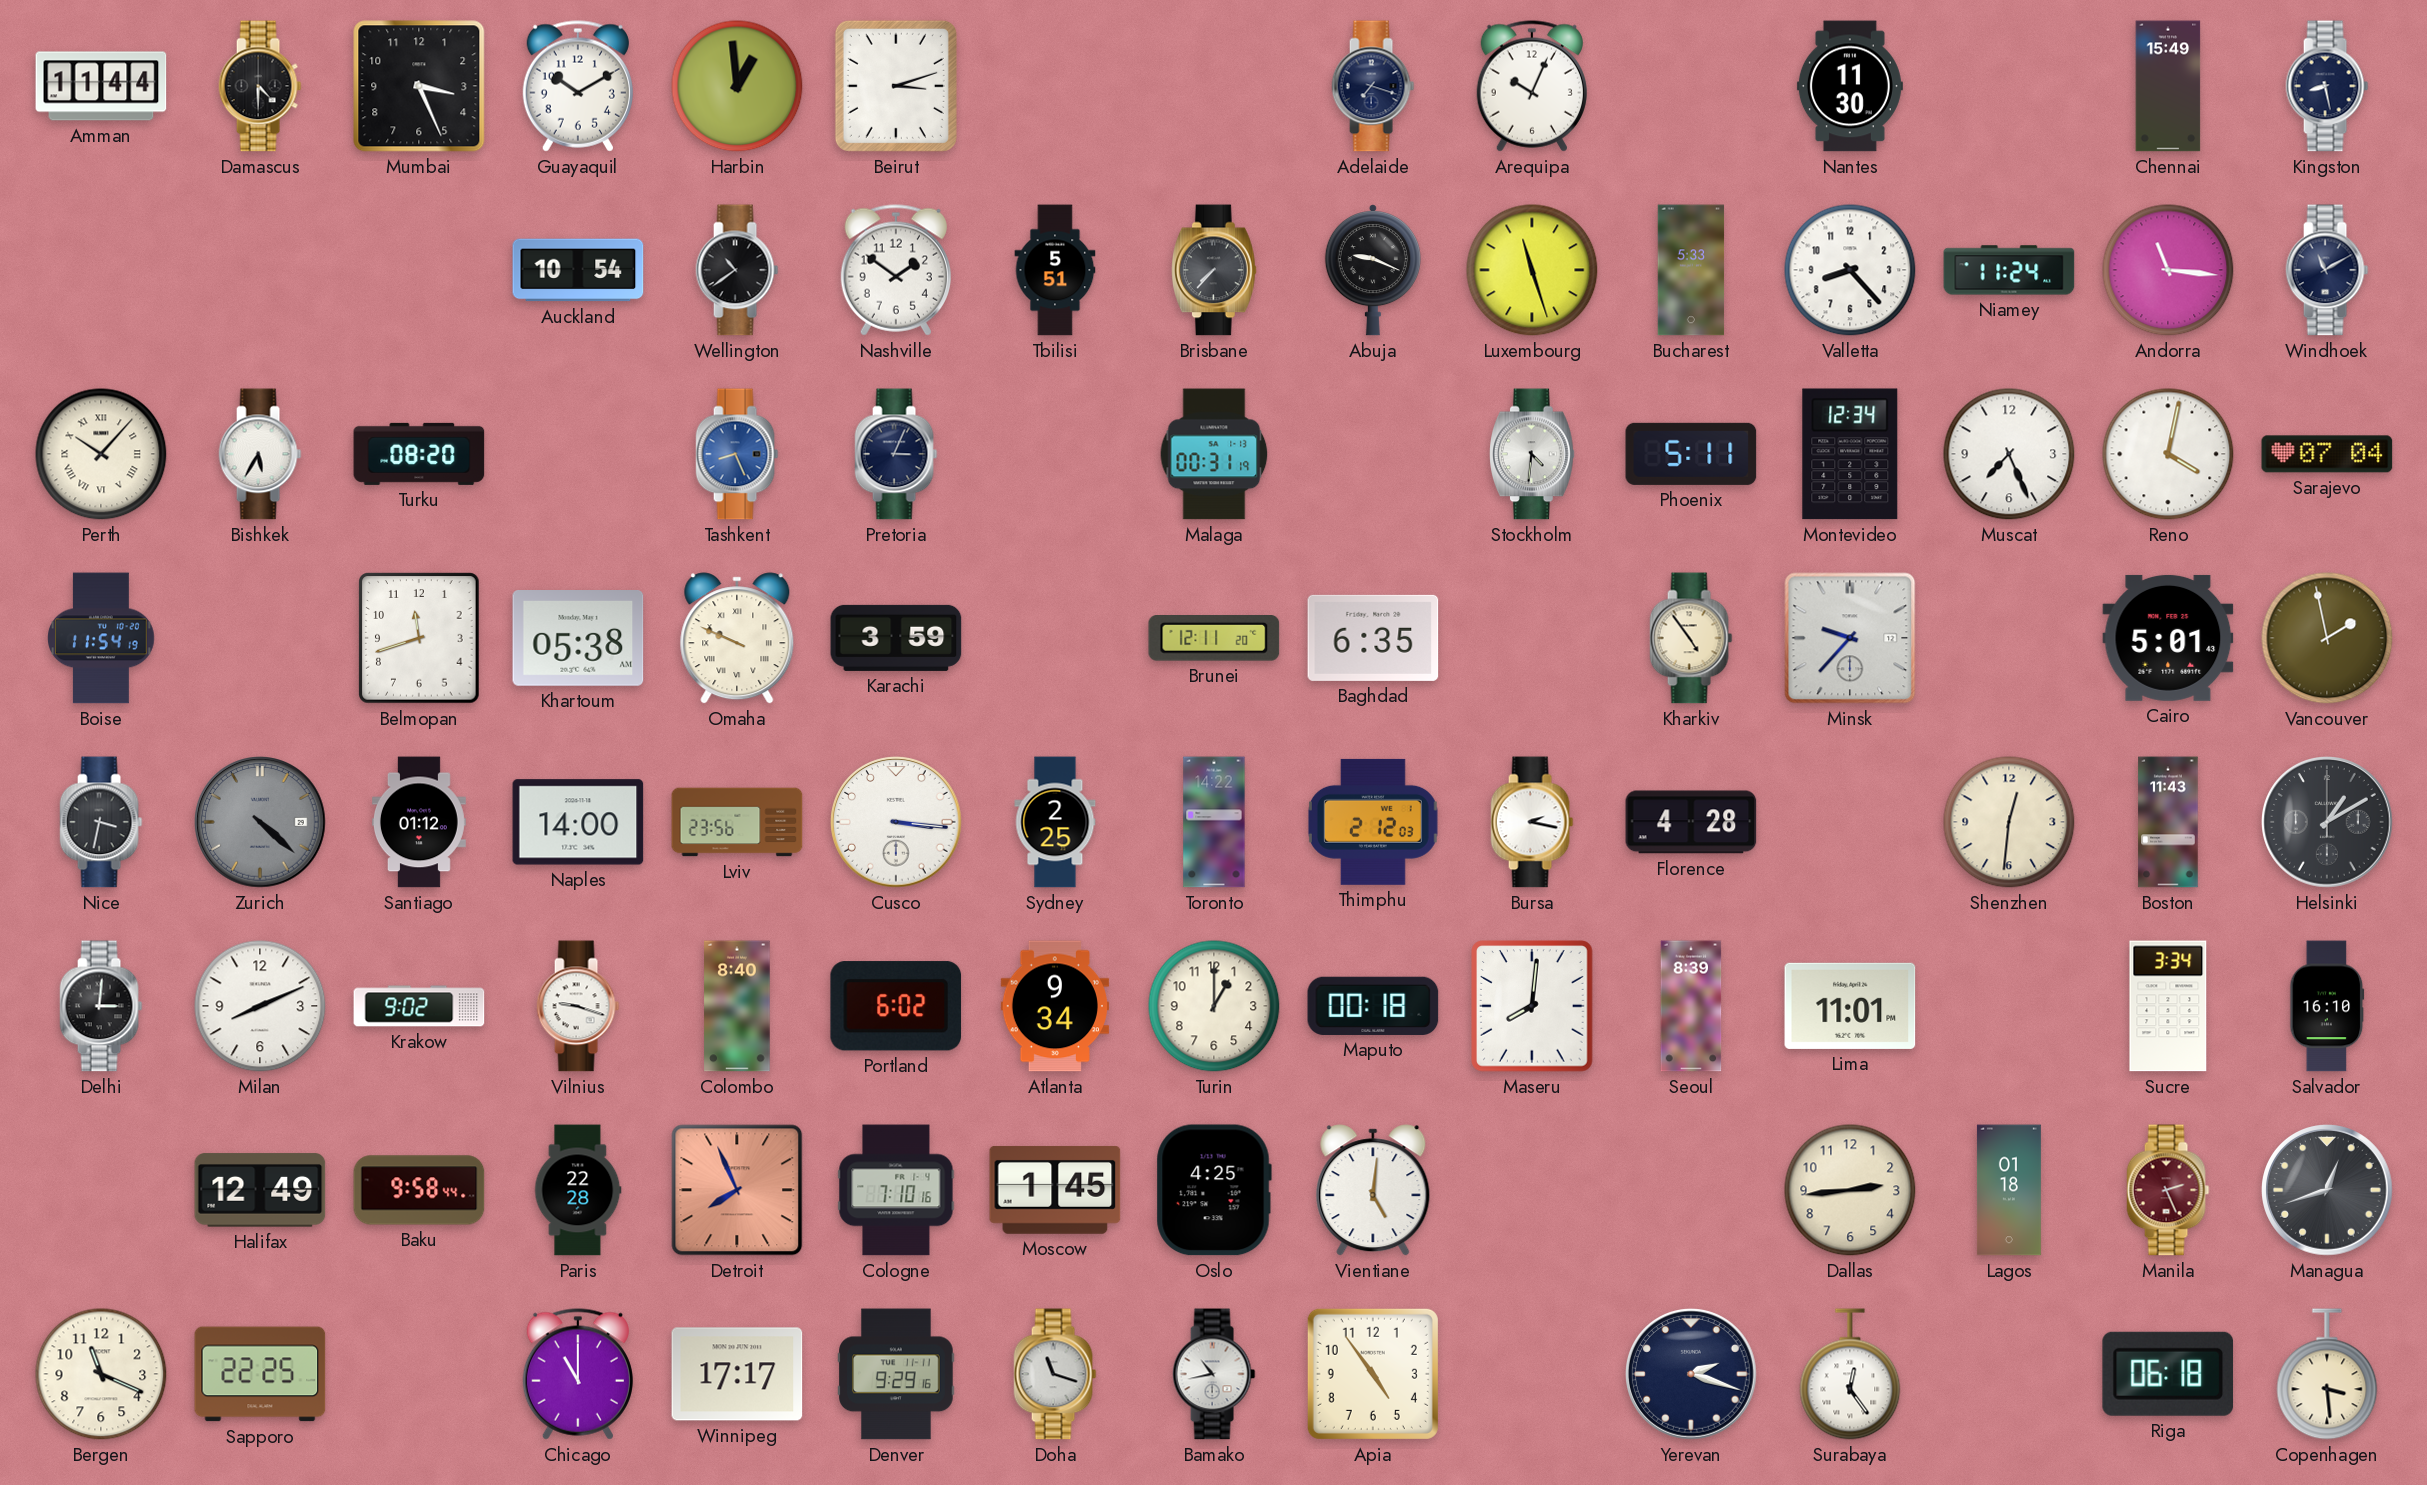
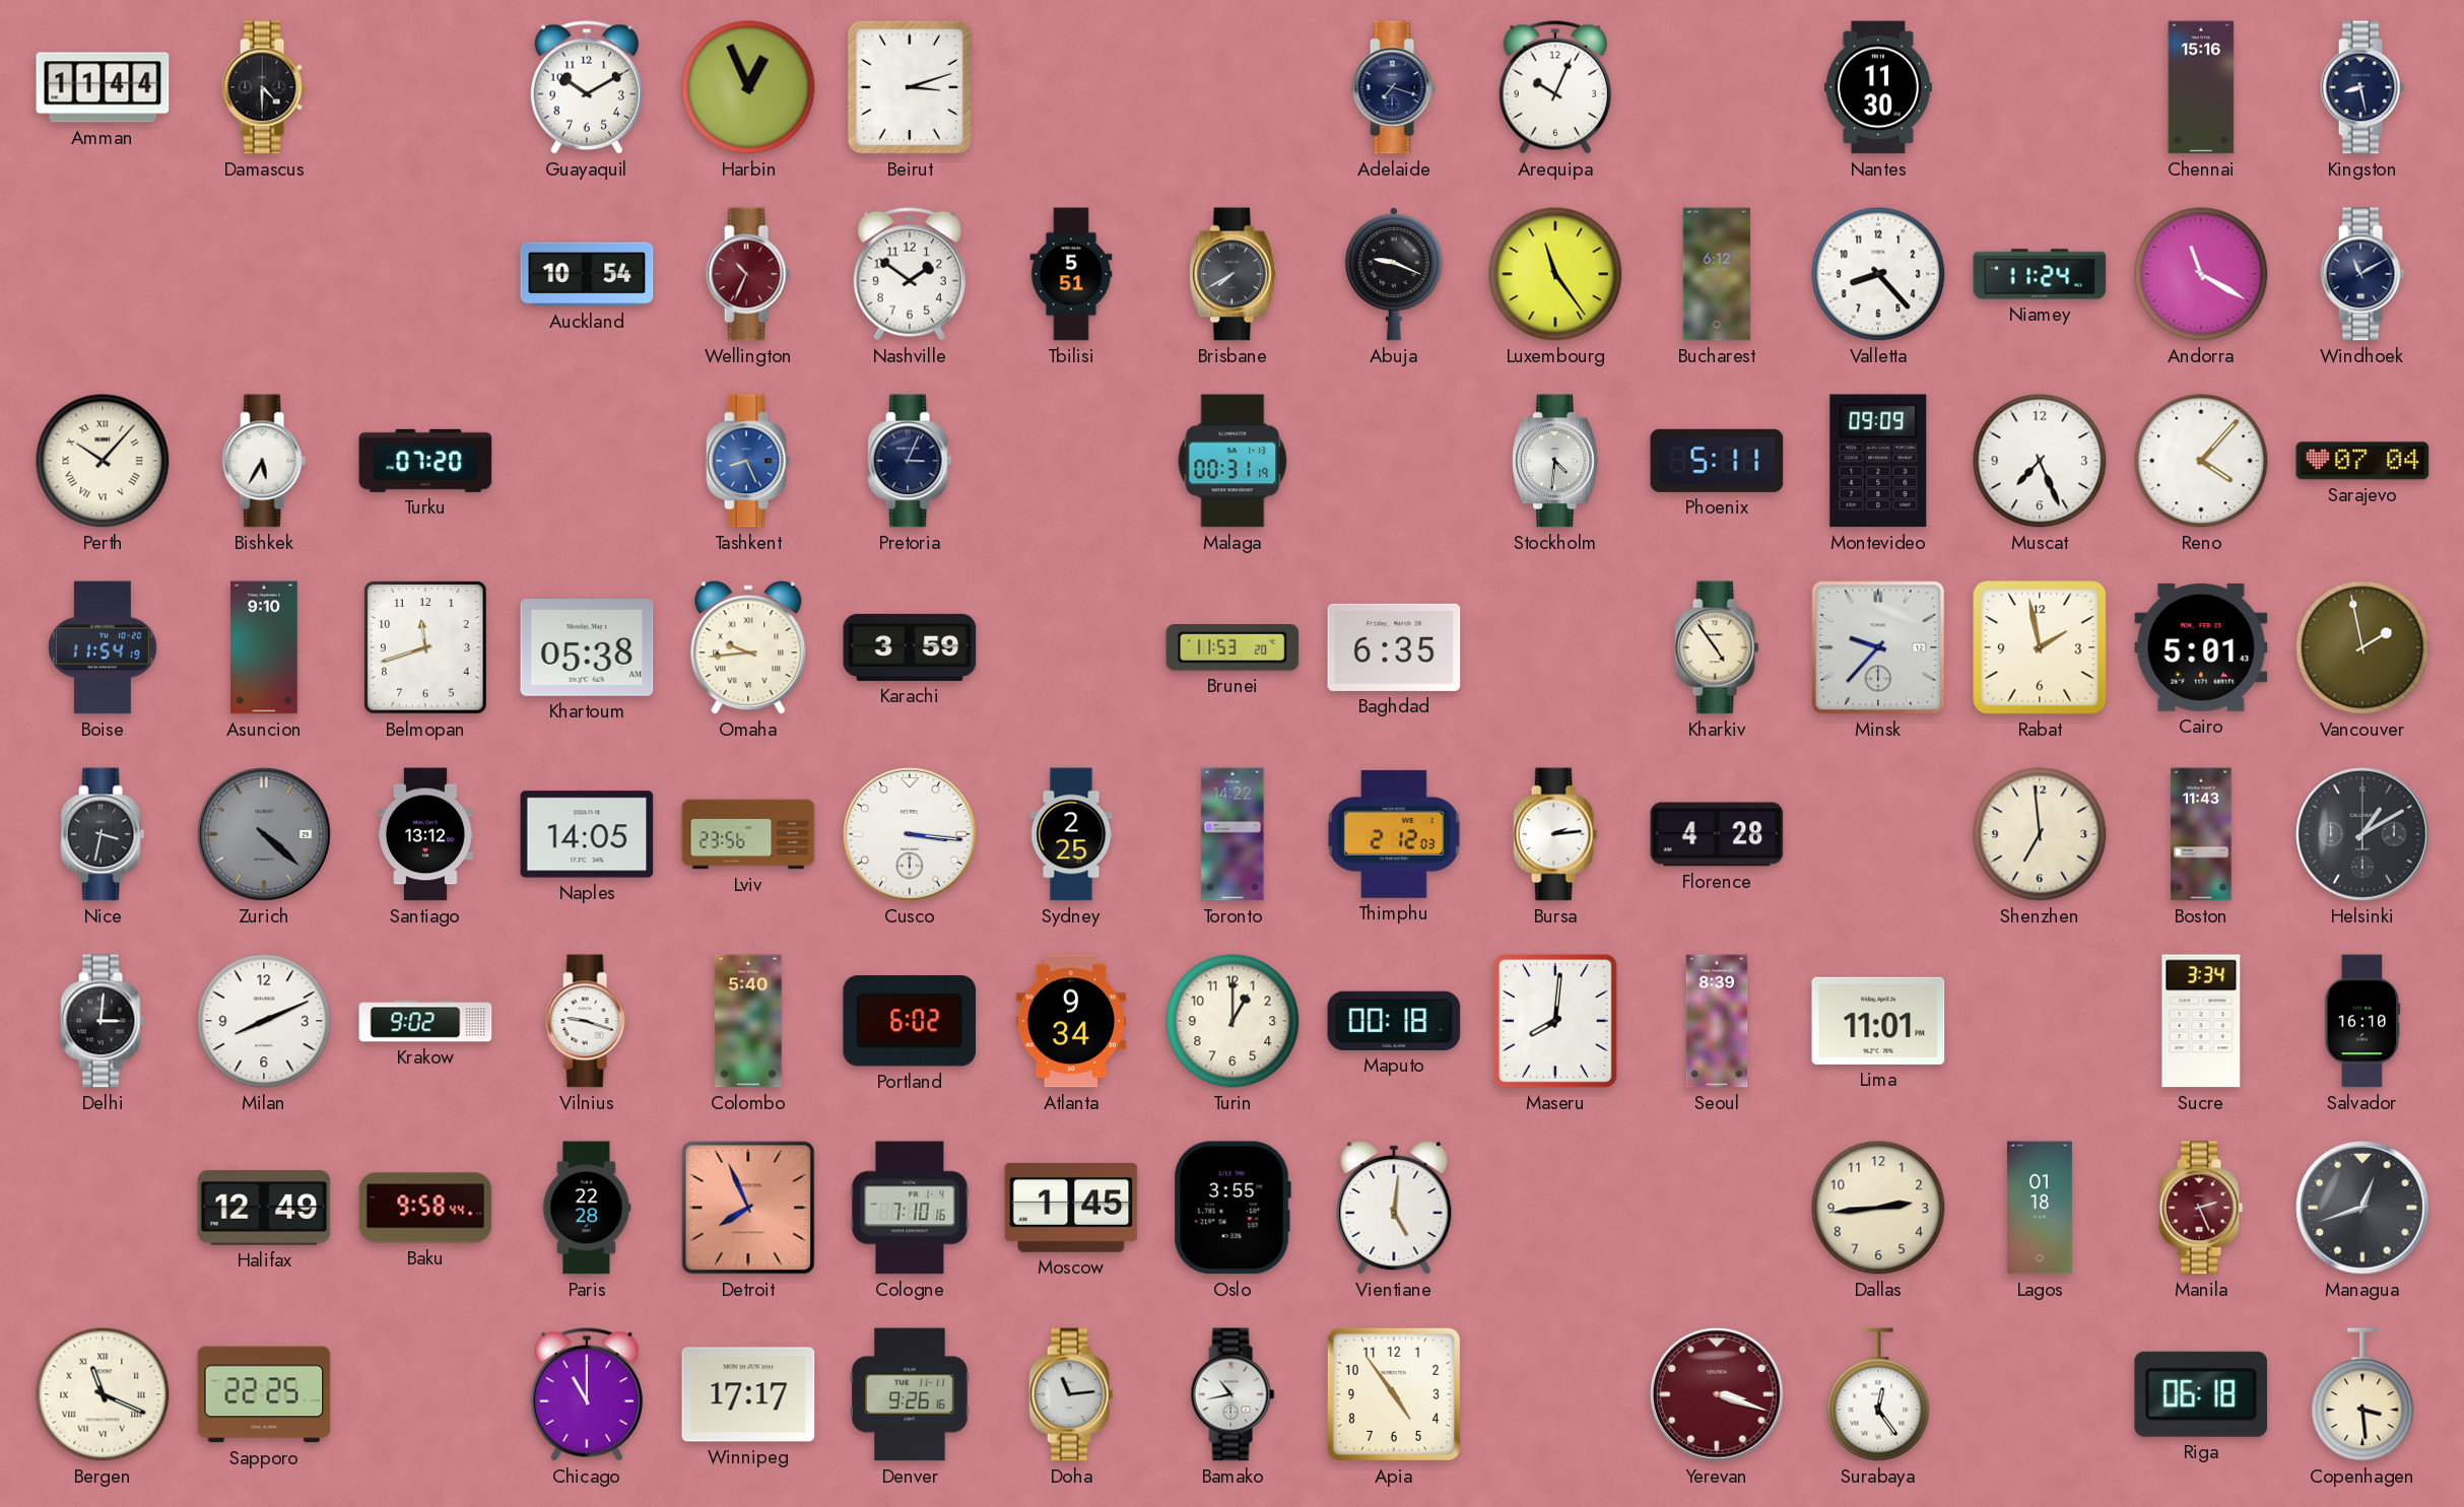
Mumbai: 3:26 -> none (419, 86)
Harbin: 12:59 -> 12:56 (748, 87)
Chennai: 15:49 -> 15:16 (2201, 87)
Wellington: 10:39 -> 10:34 (748, 274)
Wellington dial: black -> burgundy (748, 274)
Brisbane: 7:37 -> 7:40 (1234, 274)
Luxembourg: 11:27 -> 11:24 (1555, 274)
Bucharest: 5:33 -> 6:12 (1717, 274)
Andorra: 11:16 -> 11:20 (2201, 274)
Turku: 08:20 -> 07:20 (425, 461)
Montevideo: 12:34 -> 09:09 (1878, 461)
Reno: 4:02 -> 4:07 (2201, 461)
Asuncion: none -> 9:10 (264, 647)
Omaha: 9:49 -> 9:44 (748, 647)
Brunei: 12:11 -> 11:53 (1233, 648)
Rabat: none -> 1:58 (2040, 647)
Santiago: 01:12 -> 13:12 (425, 834)
Naples: 14:00 -> 14:05 (587, 834)
Bursa: 2:17 -> 2:14 (1555, 834)
Shenzhen: 12:31 -> 6:59 (2040, 834)
Colombo: 8:40 -> 5:40 (748, 1021)
Oslo: 4:25 -> 3:55 (1233, 1208)
Bergen numerals: Arabic -> Roman (103, 1394)
Denver: 9:29 -> 9:26 (910, 1394)
Doha: 11:18 -> 11:14 (1071, 1394)
Yerevan: 2:18 -> 3:18 (1718, 1395)
Yerevan dial: navy -> burgundy (1718, 1395)
